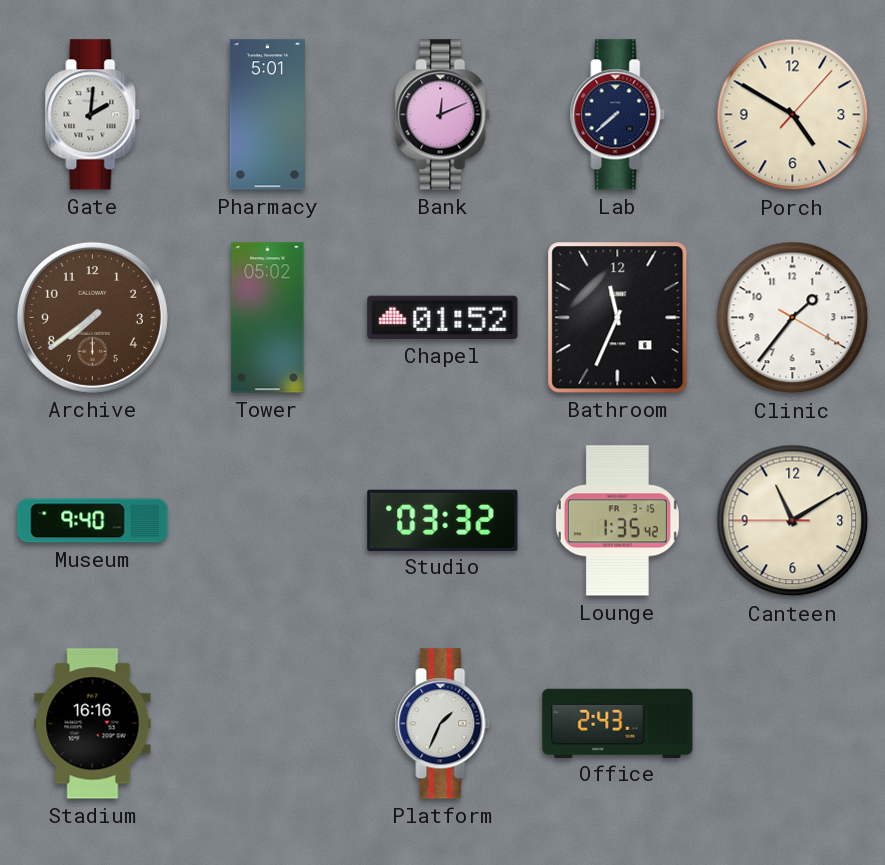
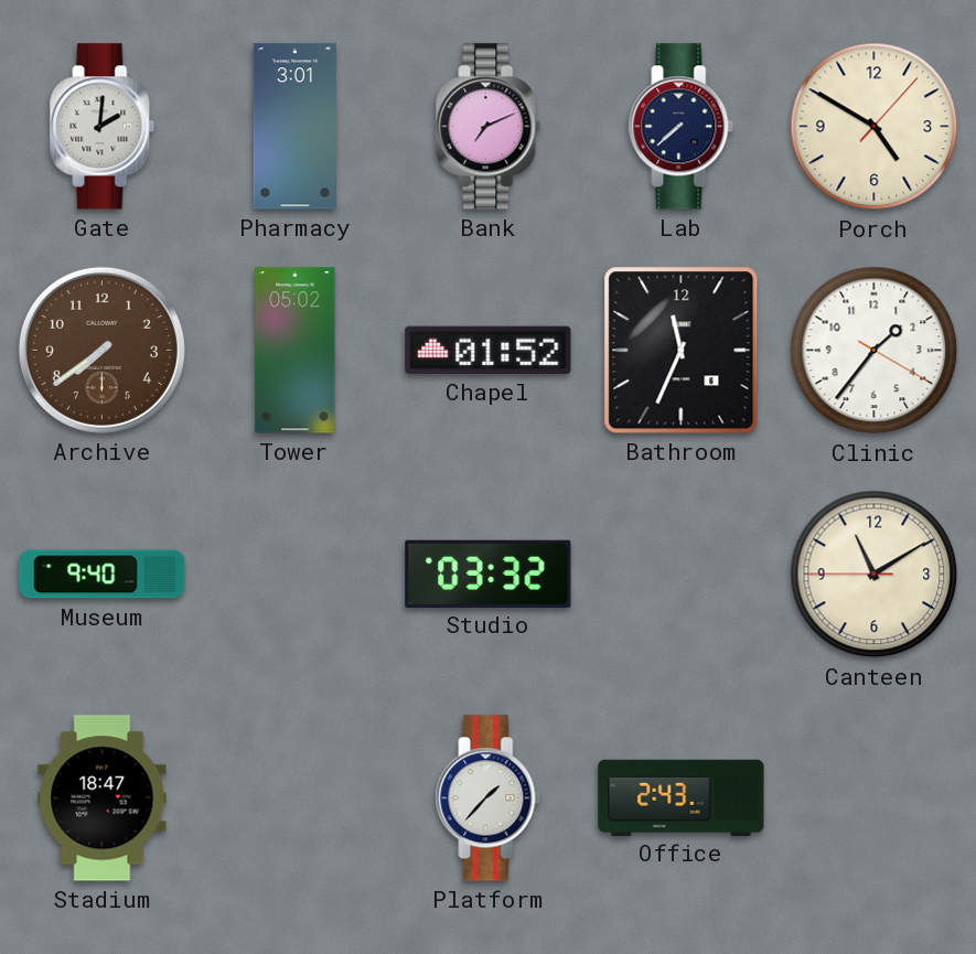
Pharmacy: 5:01 -> 3:01 (294, 127)
Bank: 12:11 -> 7:11 (489, 127)
Lounge: 1:35 -> none (617, 521)
Stadium: 16:16 -> 18:47 (103, 798)
Platform: 1:34 -> 1:37 (489, 798)
